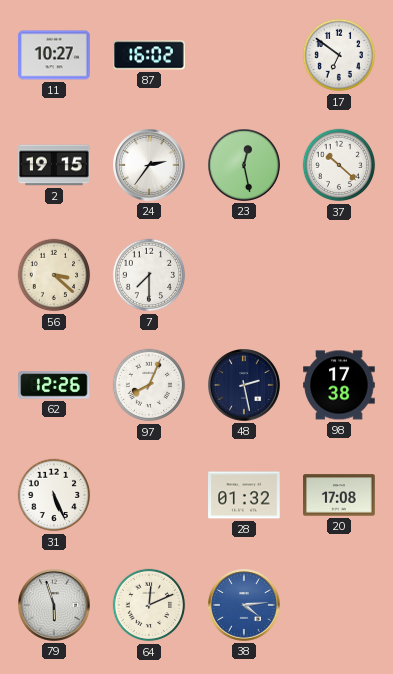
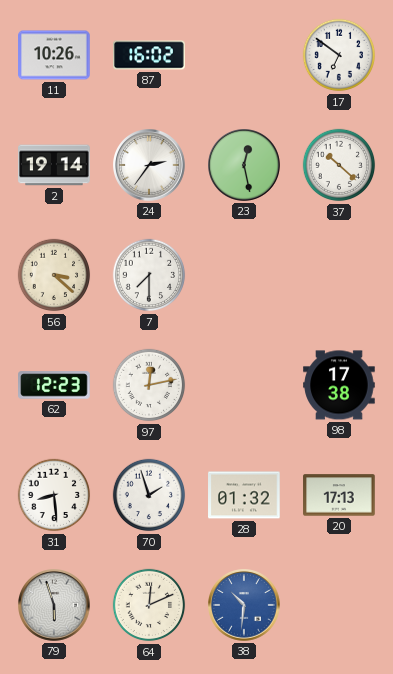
11: 10:27 -> 10:26 (54, 55)
2: 19:15 -> 19:14 (54, 165)
62: 12:26 -> 12:23 (54, 385)
97: 8:04 -> 12:13 (149, 385)
48: 2:28 -> none (245, 386)
31: 5:26 -> 8:29 (54, 495)
70: none -> 1:57 (149, 495)
20: 17:08 -> 17:13 (339, 495)
38: 4:14 -> 10:31 (245, 606)
